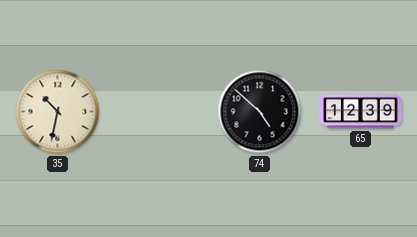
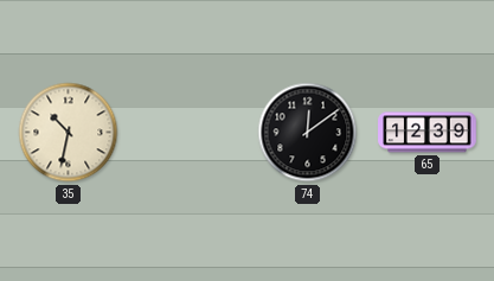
74: 4:52 -> 12:09 (308, 133)
